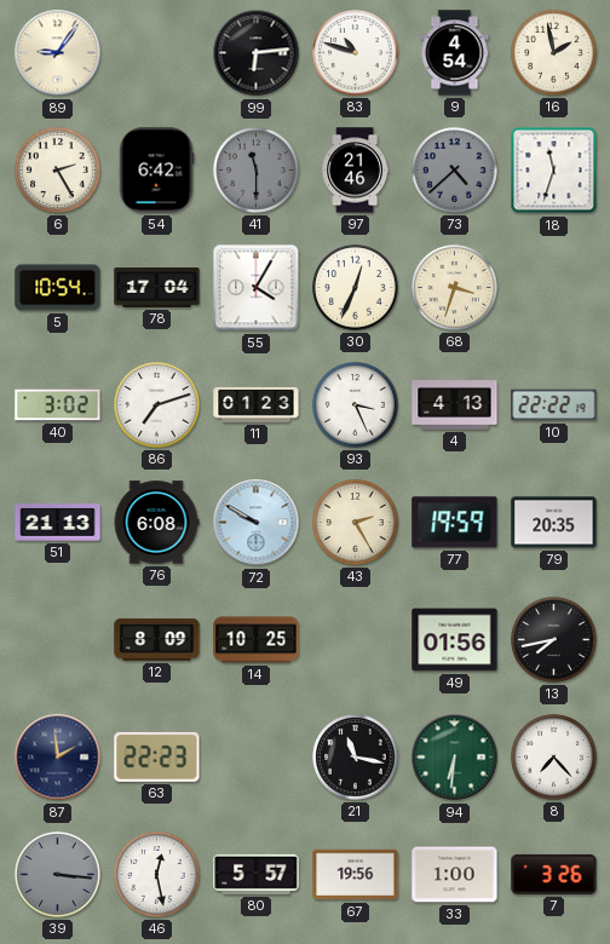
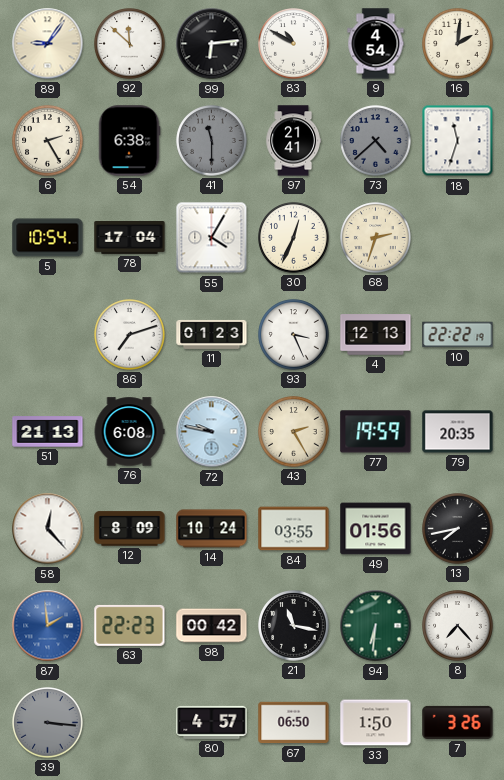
92: none -> 11:52 (130, 44)
83: 10:48 -> 10:50 (294, 44)
16: 1:58 -> 2:01 (458, 44)
54: 6:42 -> 6:38 (129, 141)
97: 21:46 -> 21:41 (293, 141)
68: 3:33 -> 2:33 (376, 238)
40: 3:02 -> none (58, 405)
4: 4:13 -> 12:13 (376, 335)
72: 9:50 -> 9:47 (212, 432)
58: none -> 12:23 (48, 529)
14: 10:25 -> 10:24 (212, 529)
84: none -> 03:55 (294, 529)
87 dial: navy -> blue (48, 626)
98: none -> 00:42 (212, 626)
46: 12:28 -> none (157, 875)
80: 5:57 -> 4:57 (212, 722)
67: 19:56 -> 06:50 (294, 723)
33: 1:00 -> 1:50 (376, 723)
